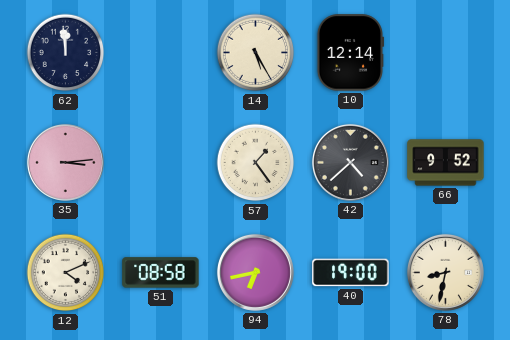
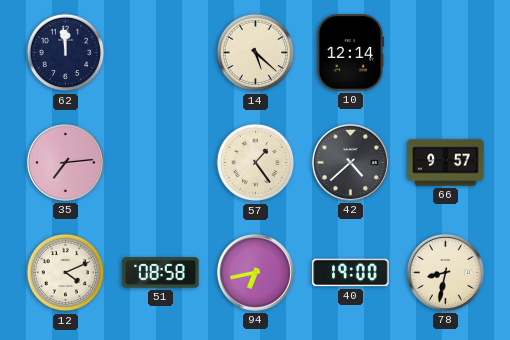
14: 5:25 -> 5:22 (256, 53)
35: 3:14 -> 7:14 (65, 162)
66: 9:52 -> 9:57 (446, 163)
